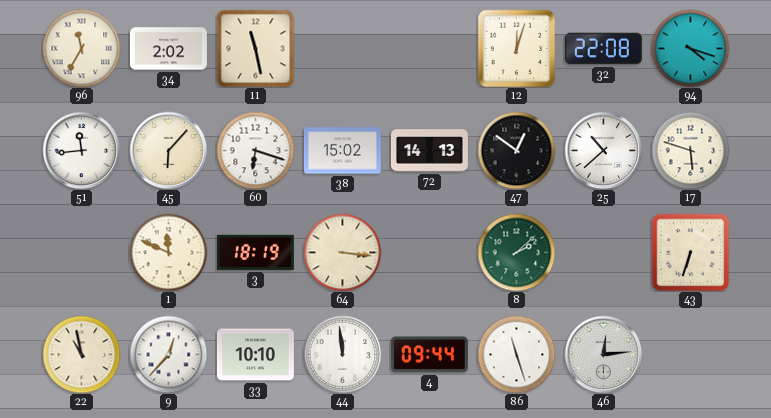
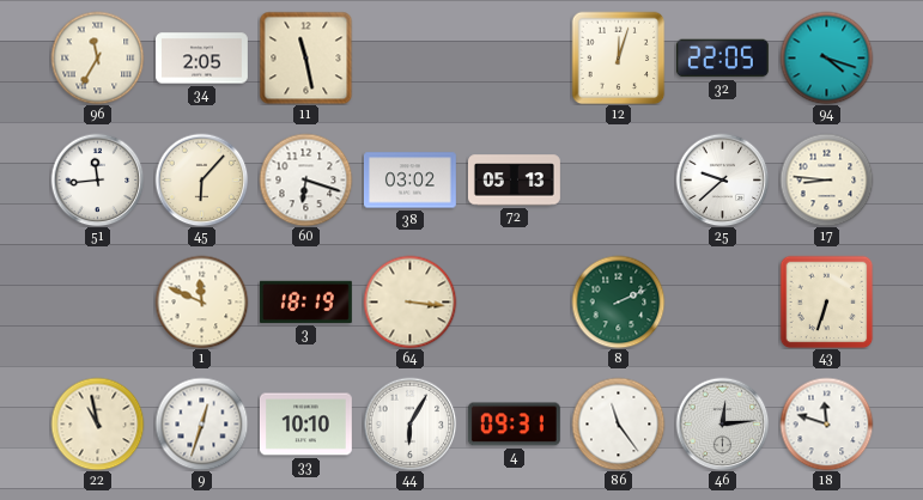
34: 2:02 -> 2:05 (201, 59)
32: 22:08 -> 22:05 (722, 59)
38: 15:02 -> 03:02 (409, 181)
72: 14:13 -> 05:13 (515, 181)
47: 12:51 -> none (516, 150)
25: 10:38 -> 9:38 (722, 179)
17: 5:48 -> 8:46 (826, 179)
8: 2:08 -> 2:11 (618, 301)
9: 12:37 -> 12:33 (201, 423)
44: 11:59 -> 6:05 (409, 423)
4: 09:44 -> 09:31 (514, 425)
86: 11:27 -> 11:24 (618, 423)
18: none -> 11:48 (826, 423)
